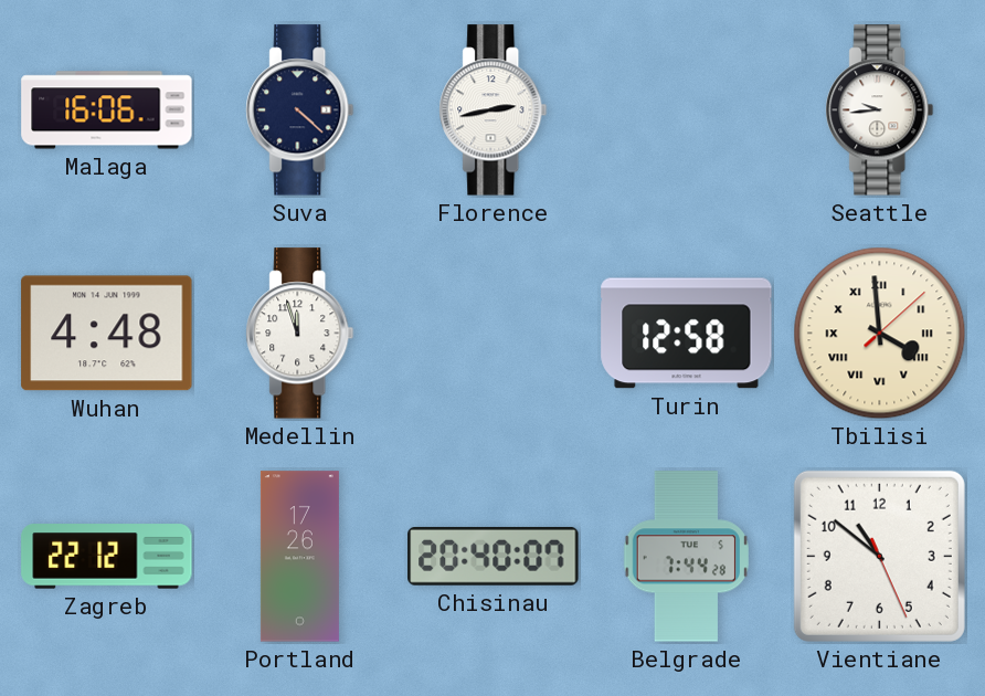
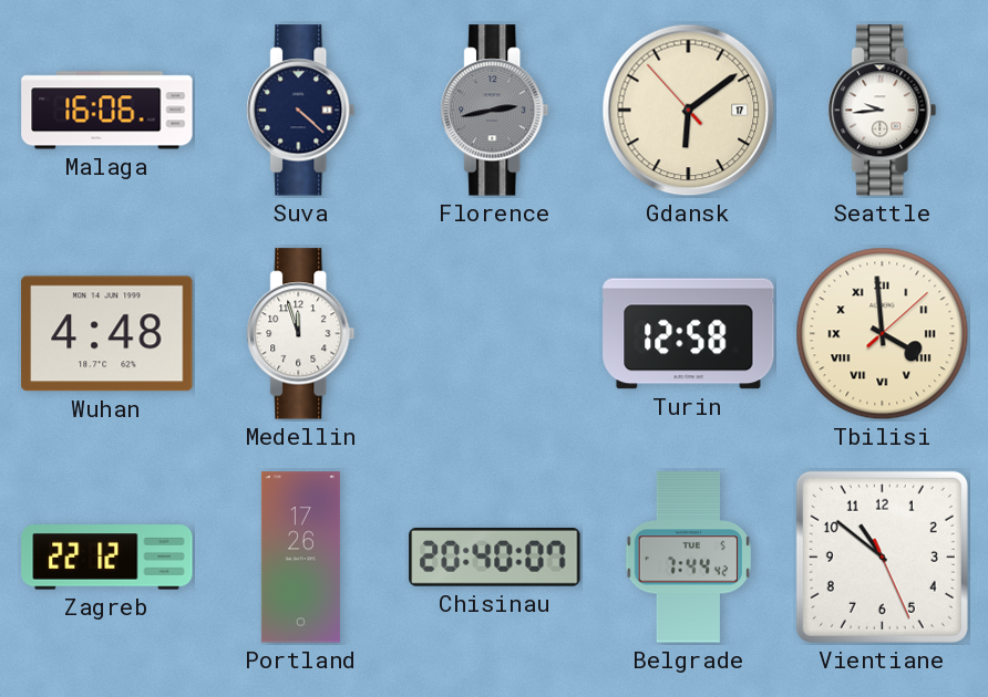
Florence dial: white -> grey (495, 111)
Gdansk: none -> 6:08 (689, 111)
Belgrade: 7:44:28 -> 7:44:42 (688, 558)
